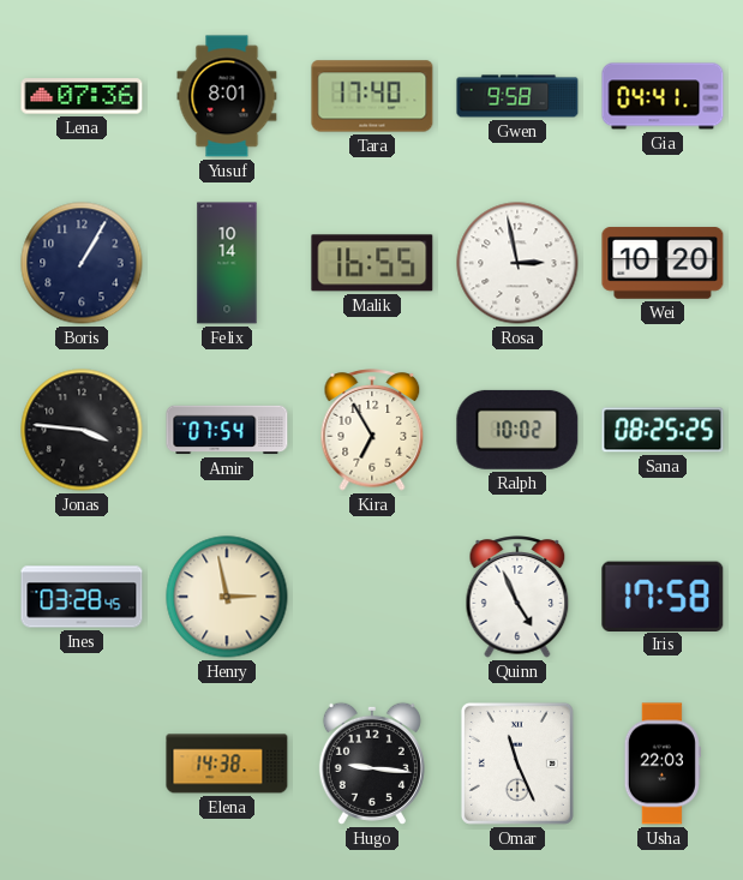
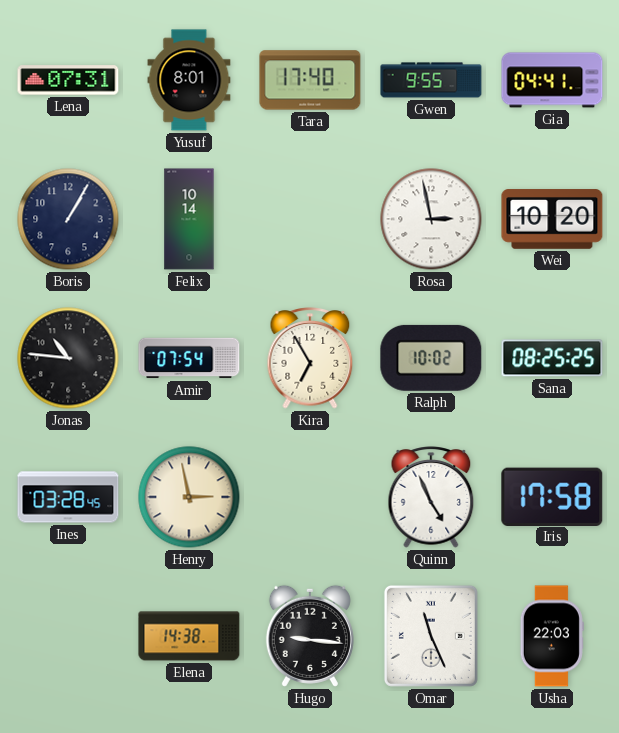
Lena: 07:36 -> 07:31 (68, 80)
Gwen: 9:58 -> 9:55 (431, 80)
Malik: 16:55 -> none (372, 263)
Jonas: 3:46 -> 10:46 (68, 358)
